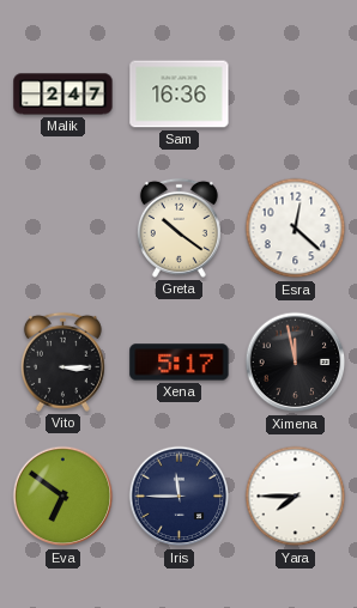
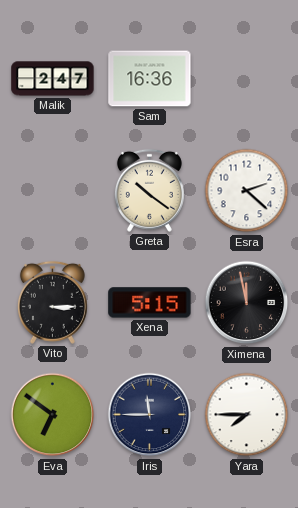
Esra: 12:22 -> 2:22 (247, 191)
Xena: 5:17 -> 5:15 (150, 303)
